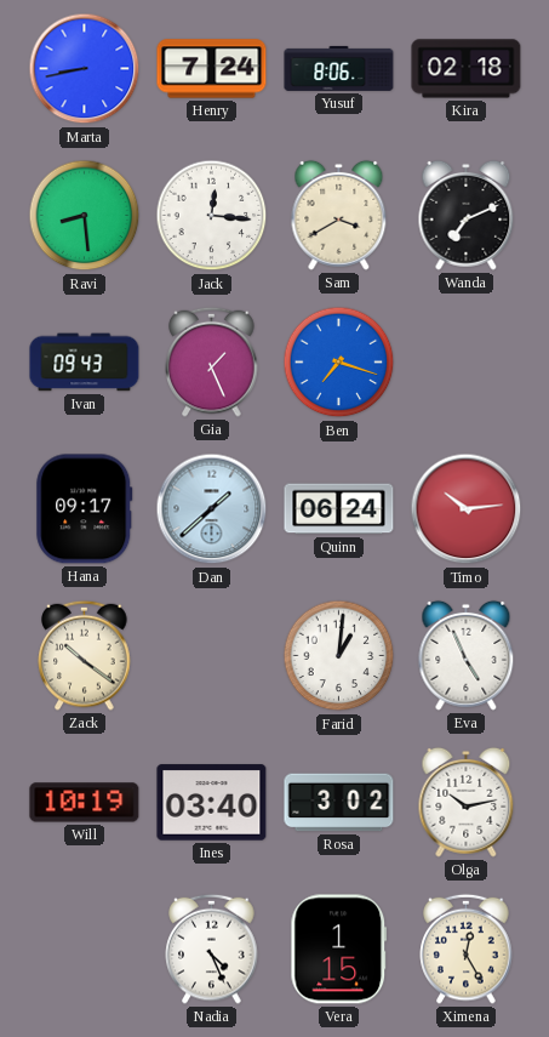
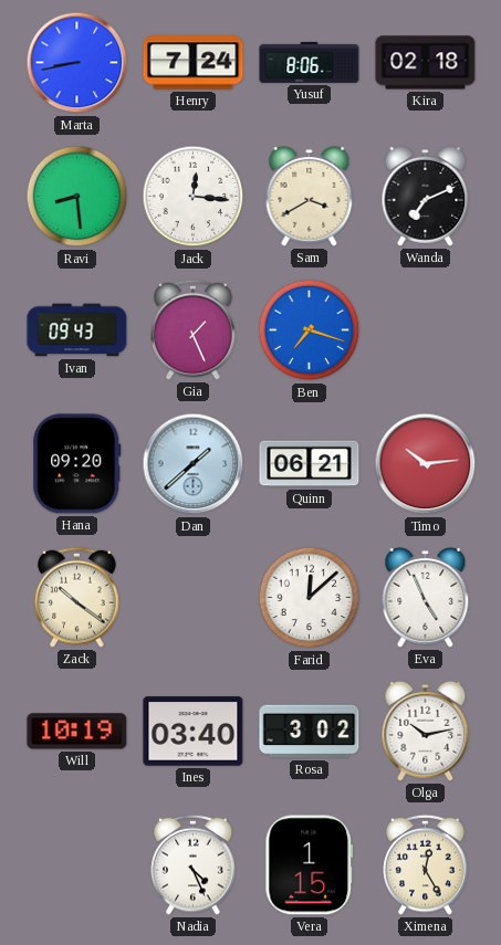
Hana: 09:17 -> 09:20 (77, 464)
Quinn: 06:24 -> 06:21 (310, 464)
Farid: 1:01 -> 12:08 (310, 598)
